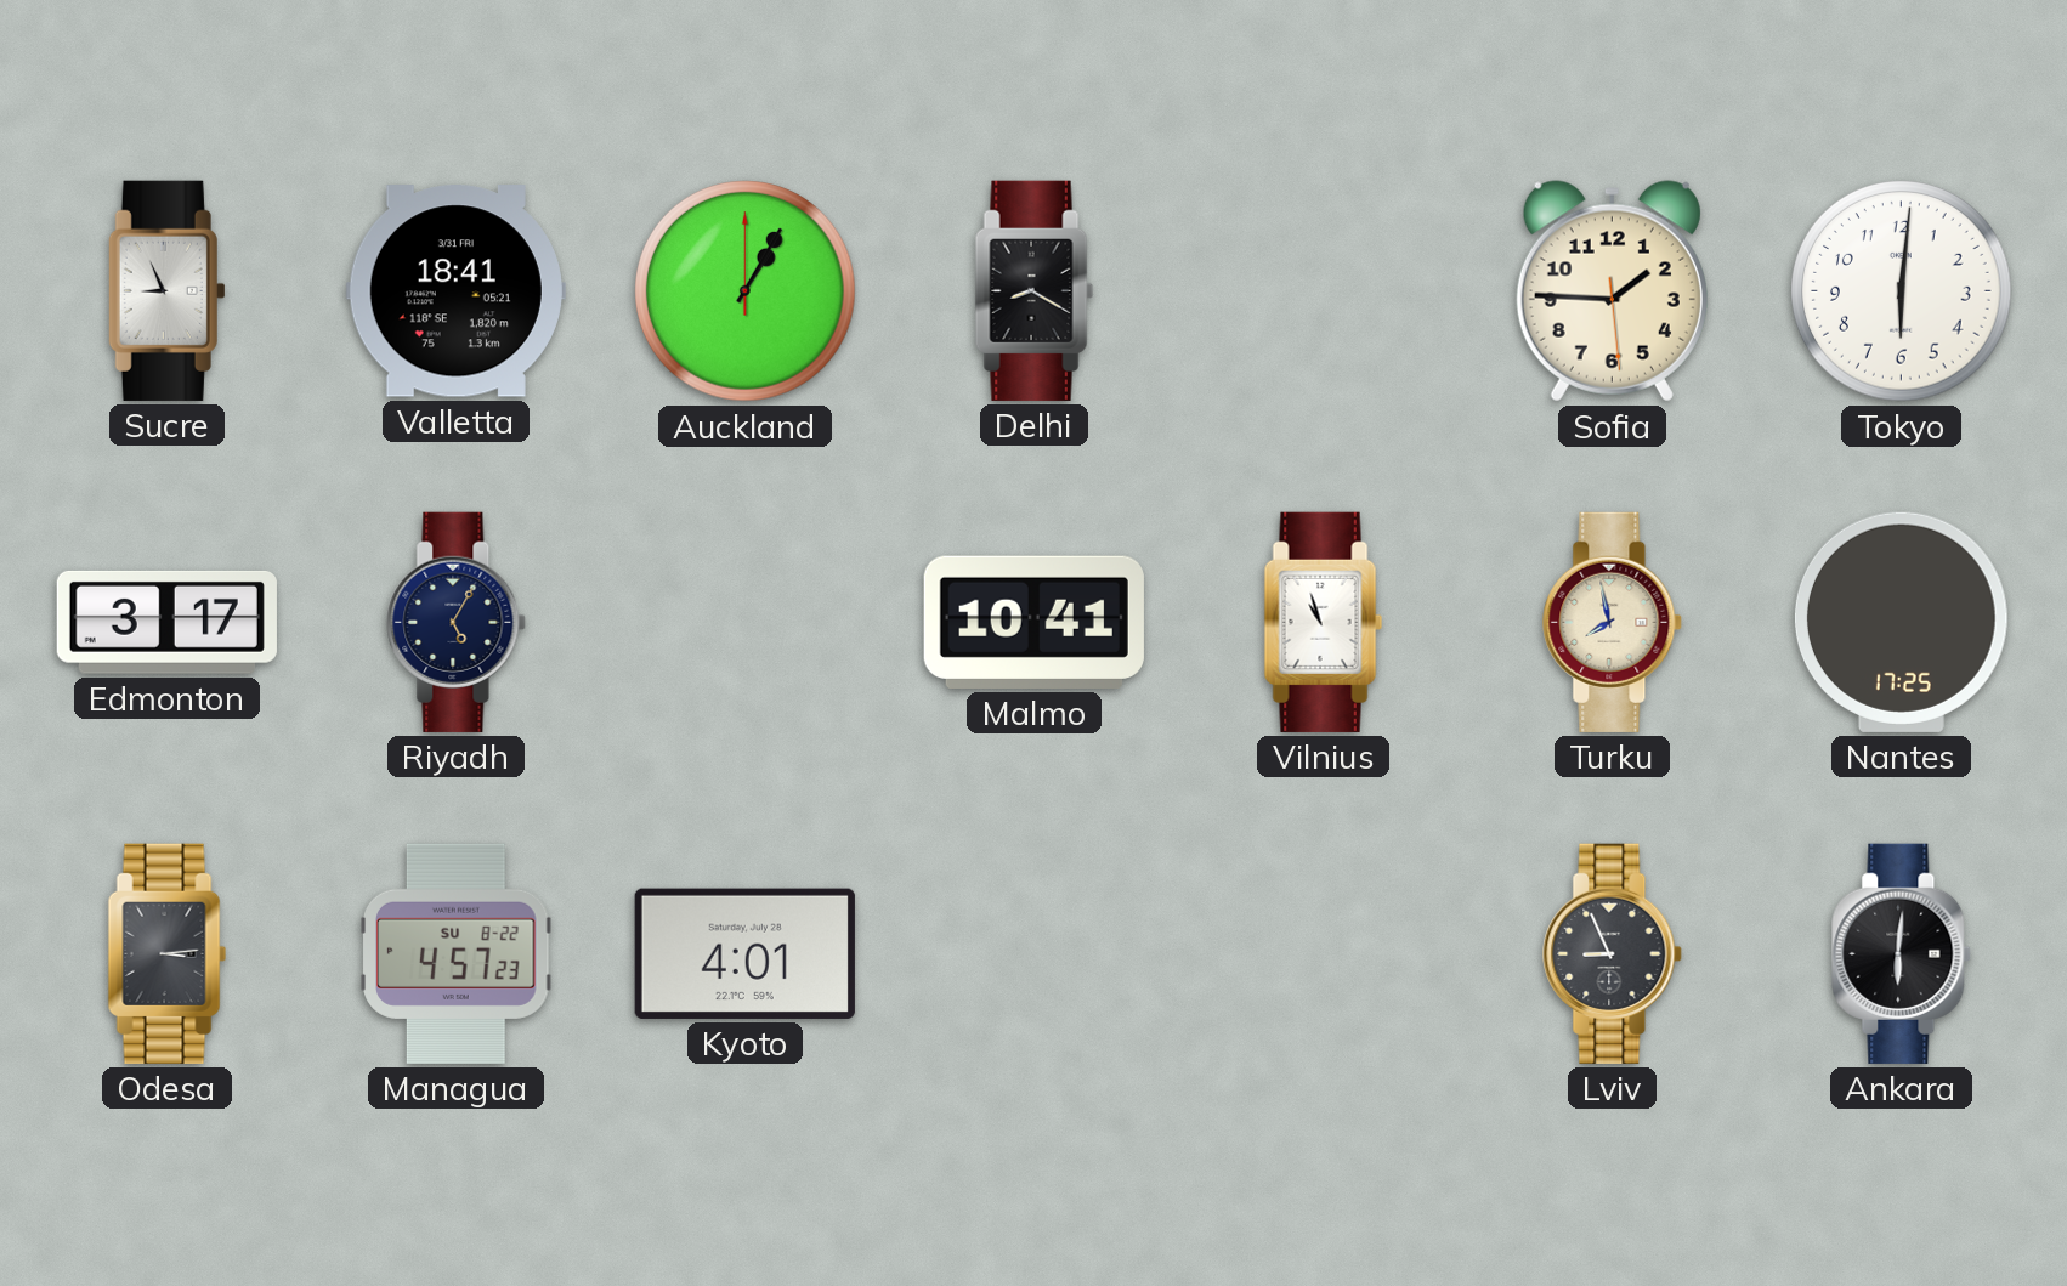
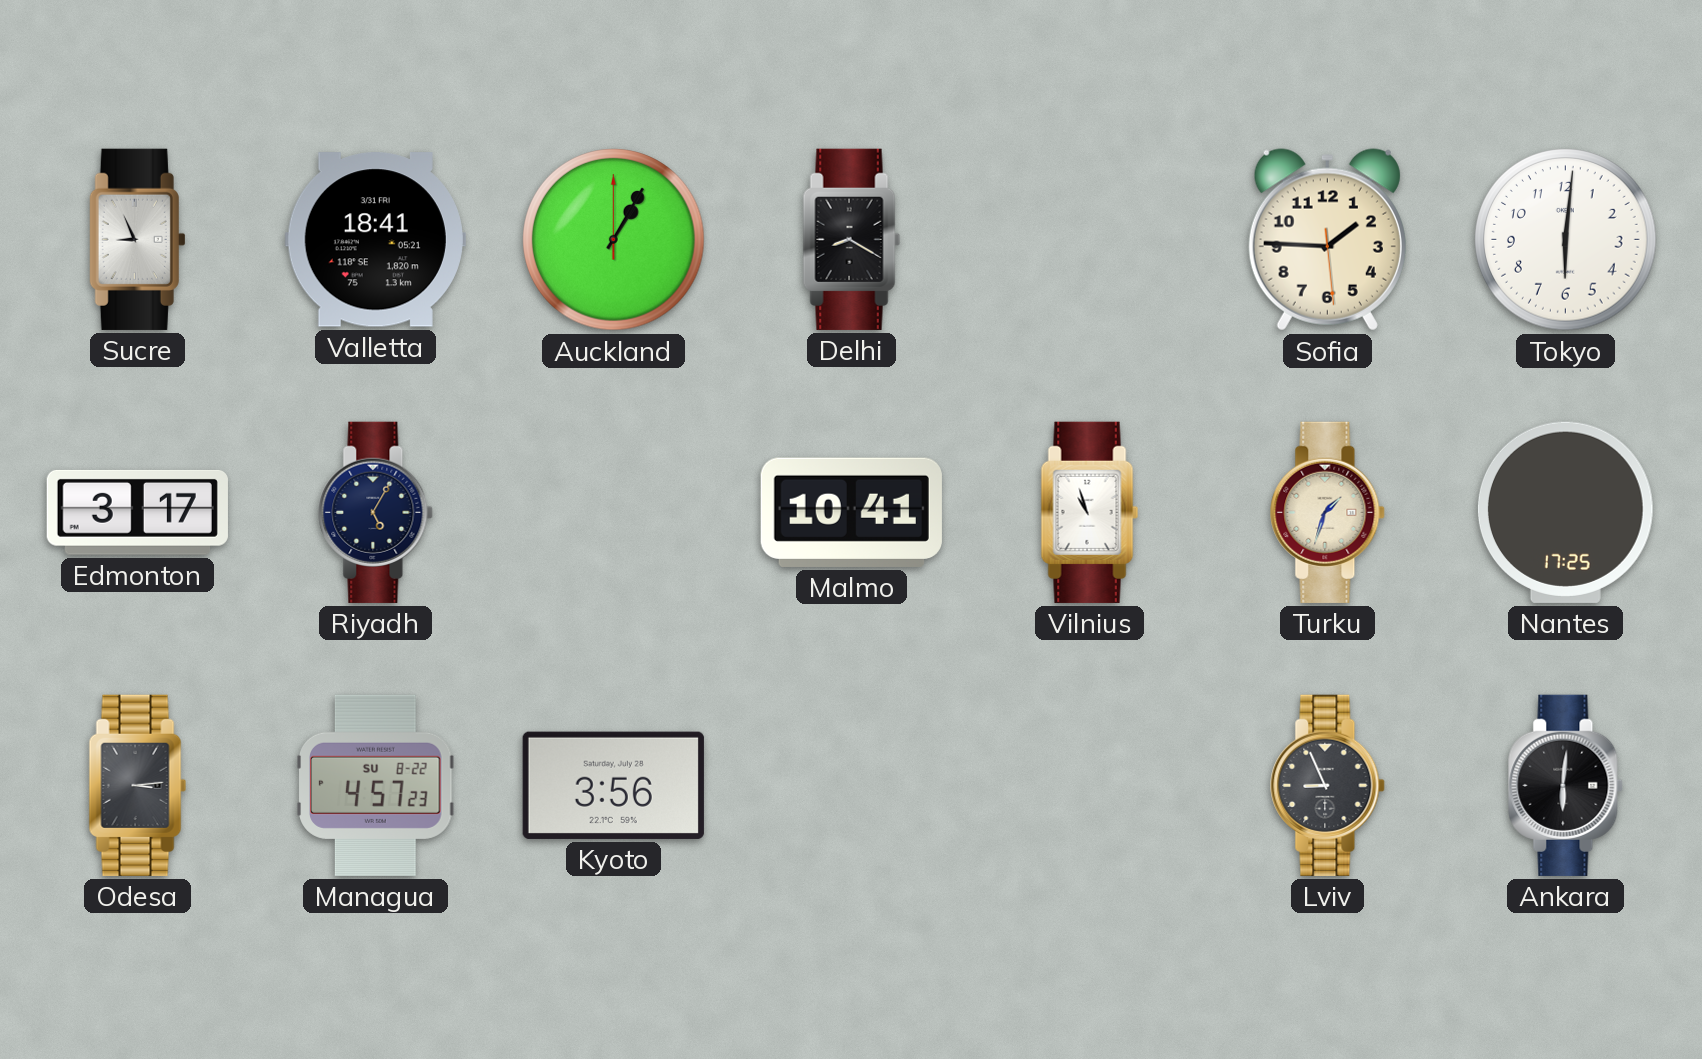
Turku: 7:58 -> 1:33 (1328, 512)
Kyoto: 4:01 -> 3:56 (613, 785)
